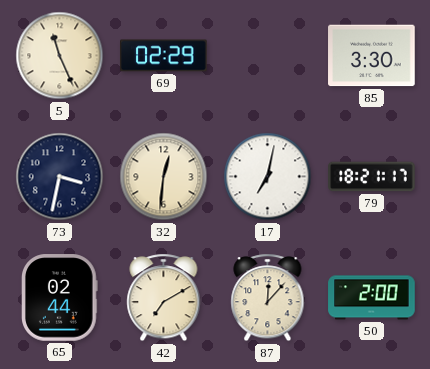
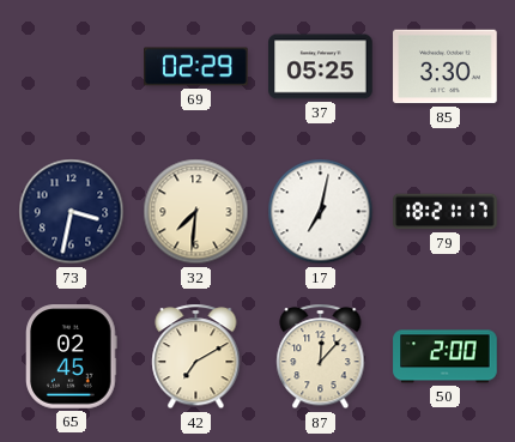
5: 11:26 -> none (60, 56)
37: none -> 05:25 (321, 67)
32: 12:31 -> 7:31 (196, 212)
65: 02:44 -> 02:45 (72, 357)
